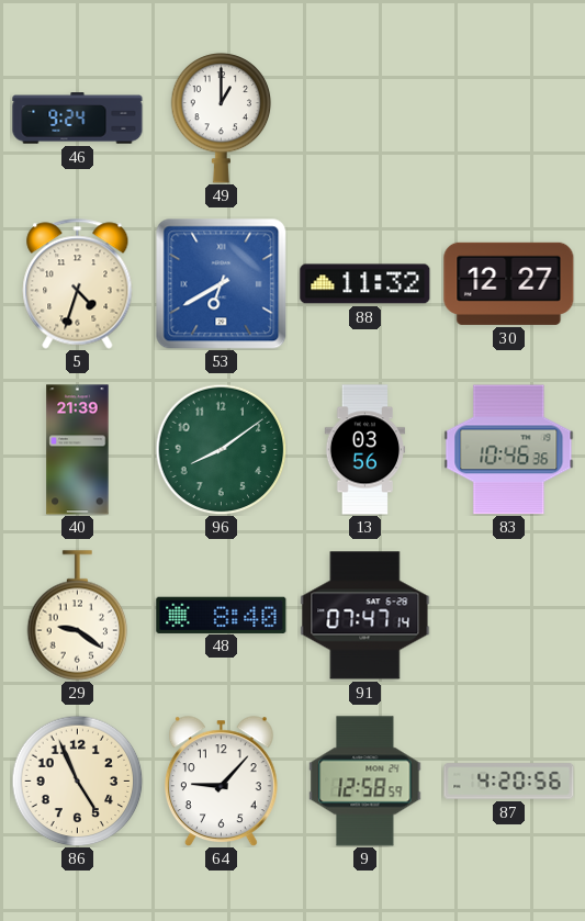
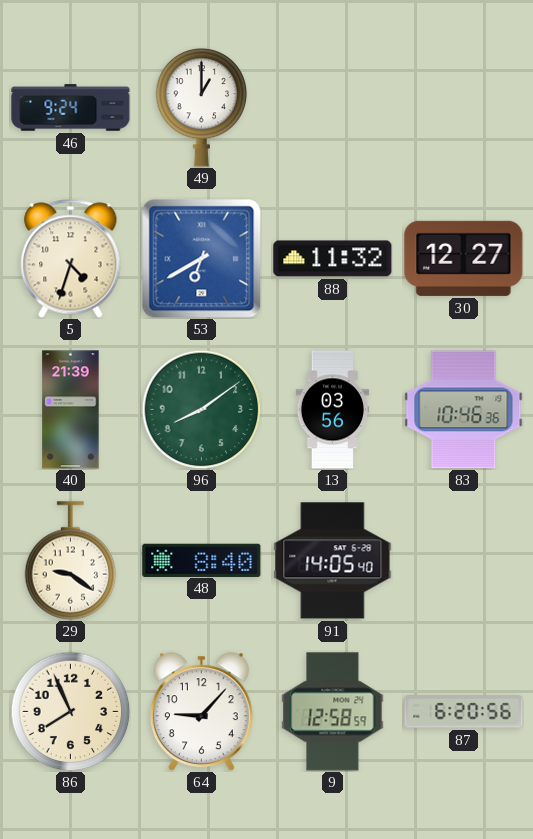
91: 07:47 -> 14:05 (333, 561)
86: 4:56 -> 7:56 (70, 711)
87: 4:20 -> 6:20 (464, 712)
